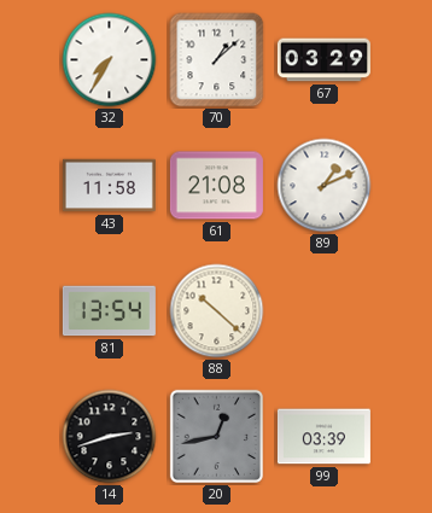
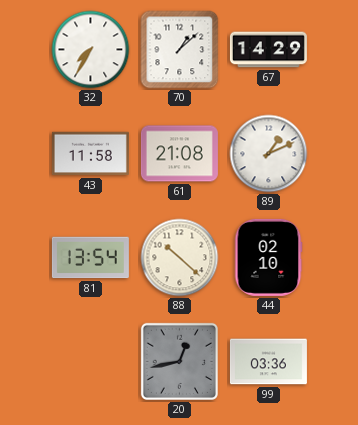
67: 03:29 -> 14:29 (268, 50)
44: none -> 02:10 (268, 257)
14: 2:42 -> none (110, 437)
99: 03:39 -> 03:36 (268, 362)
